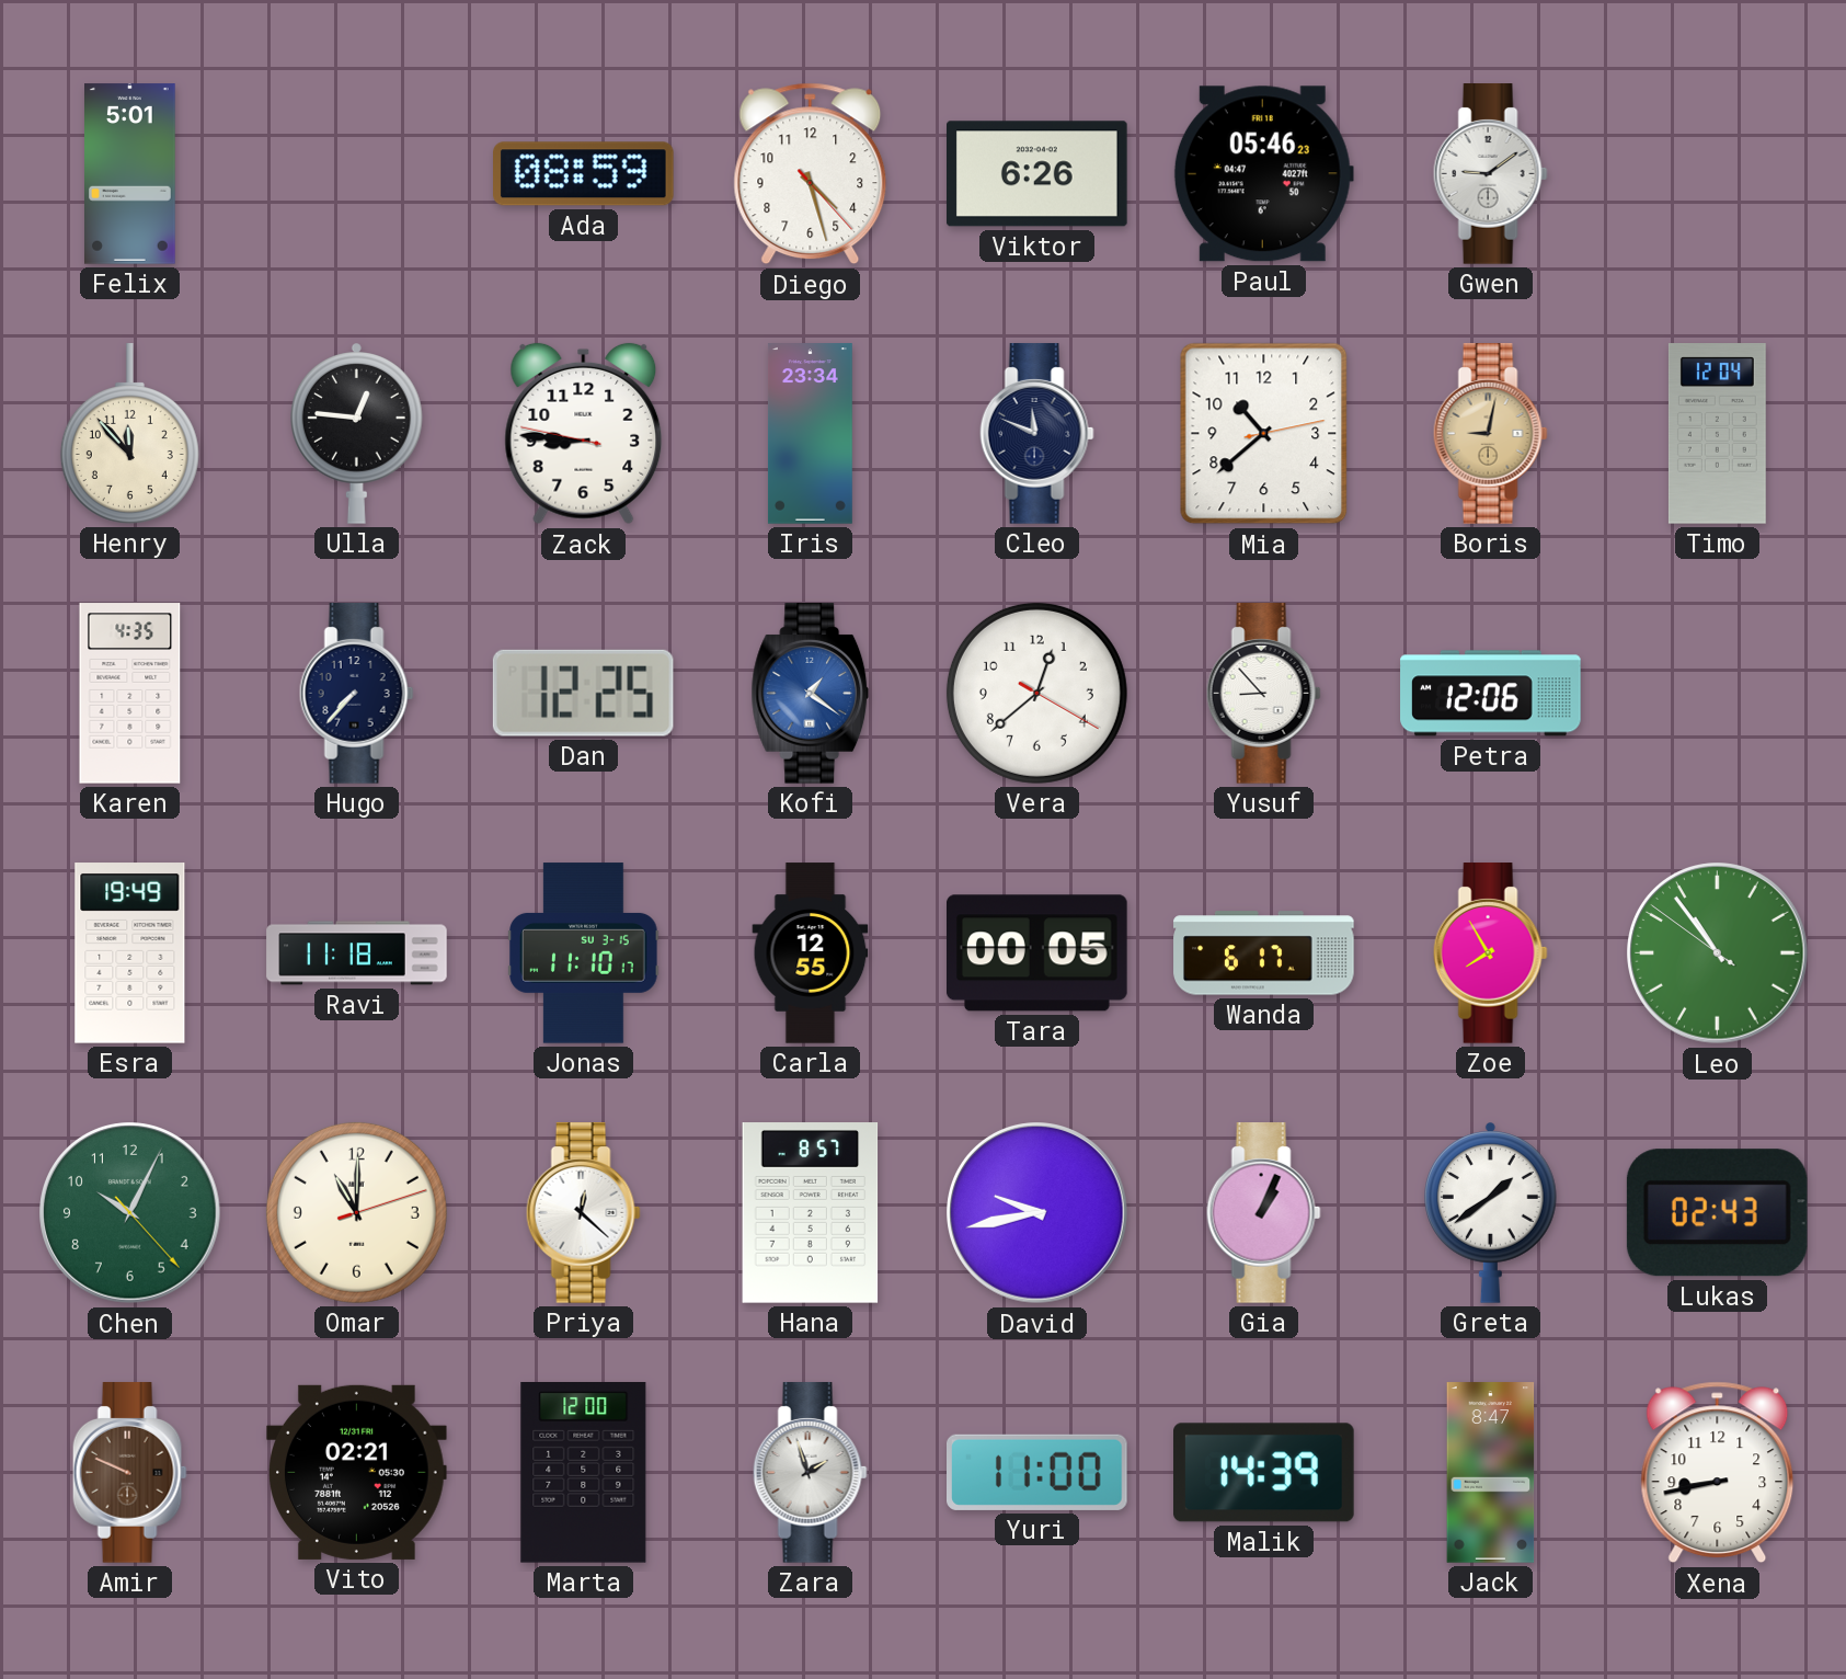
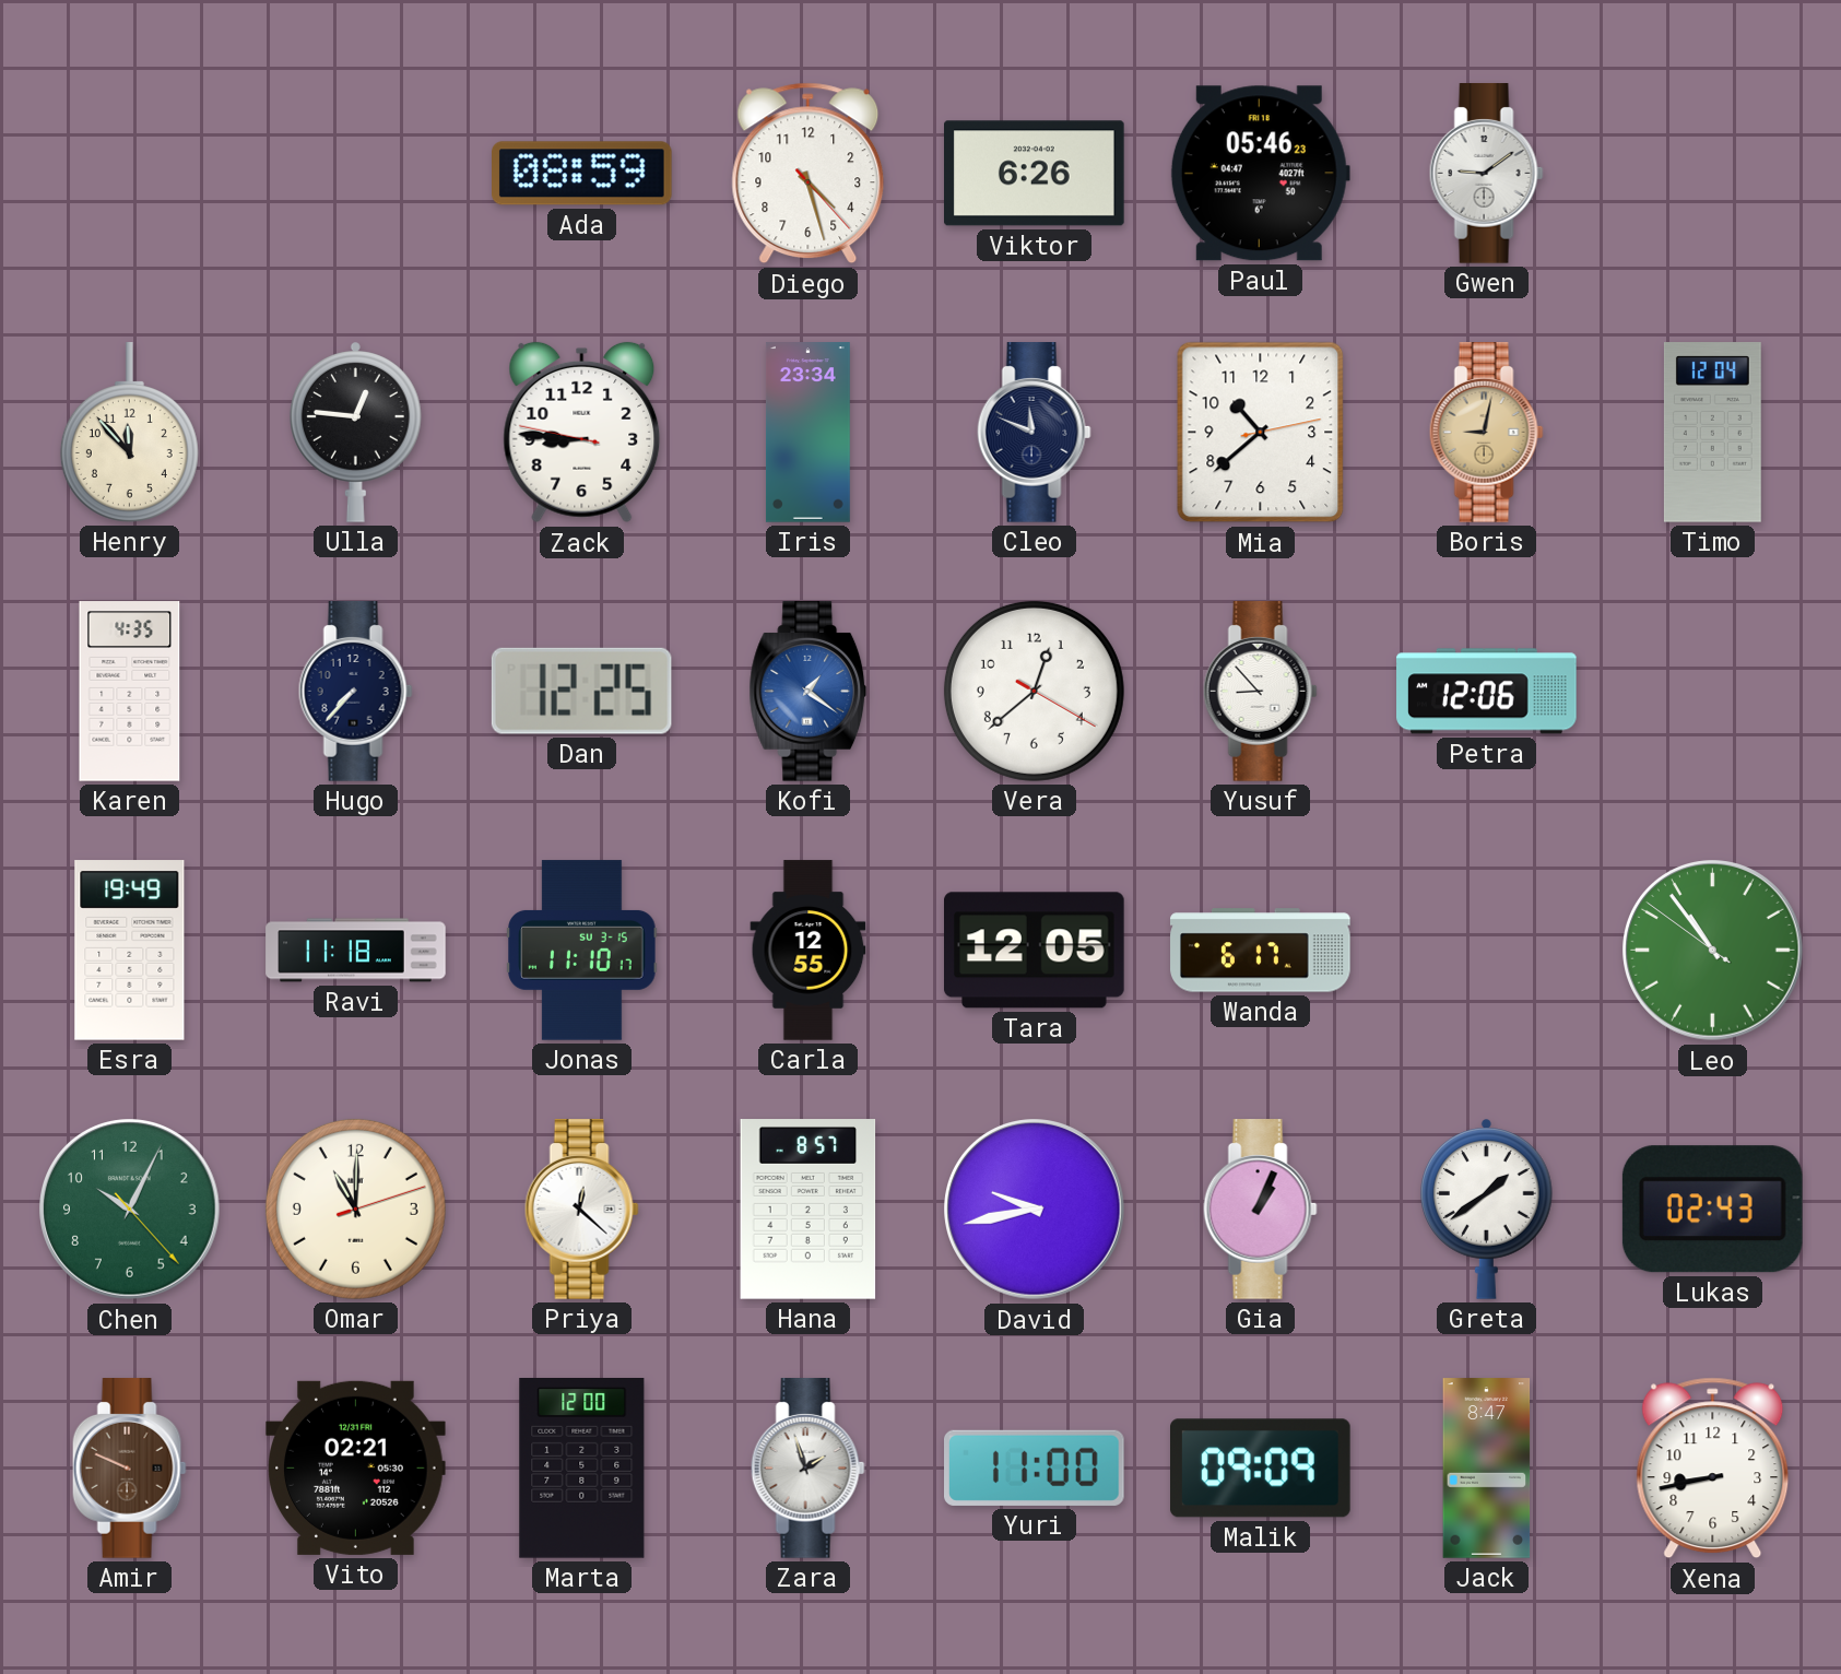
Felix: 5:01 -> none (130, 174)
Tara: 00:05 -> 12:05 (1035, 951)
Zoe: 7:55 -> none (1490, 953)
Malik: 14:39 -> 09:09 (1261, 1469)
